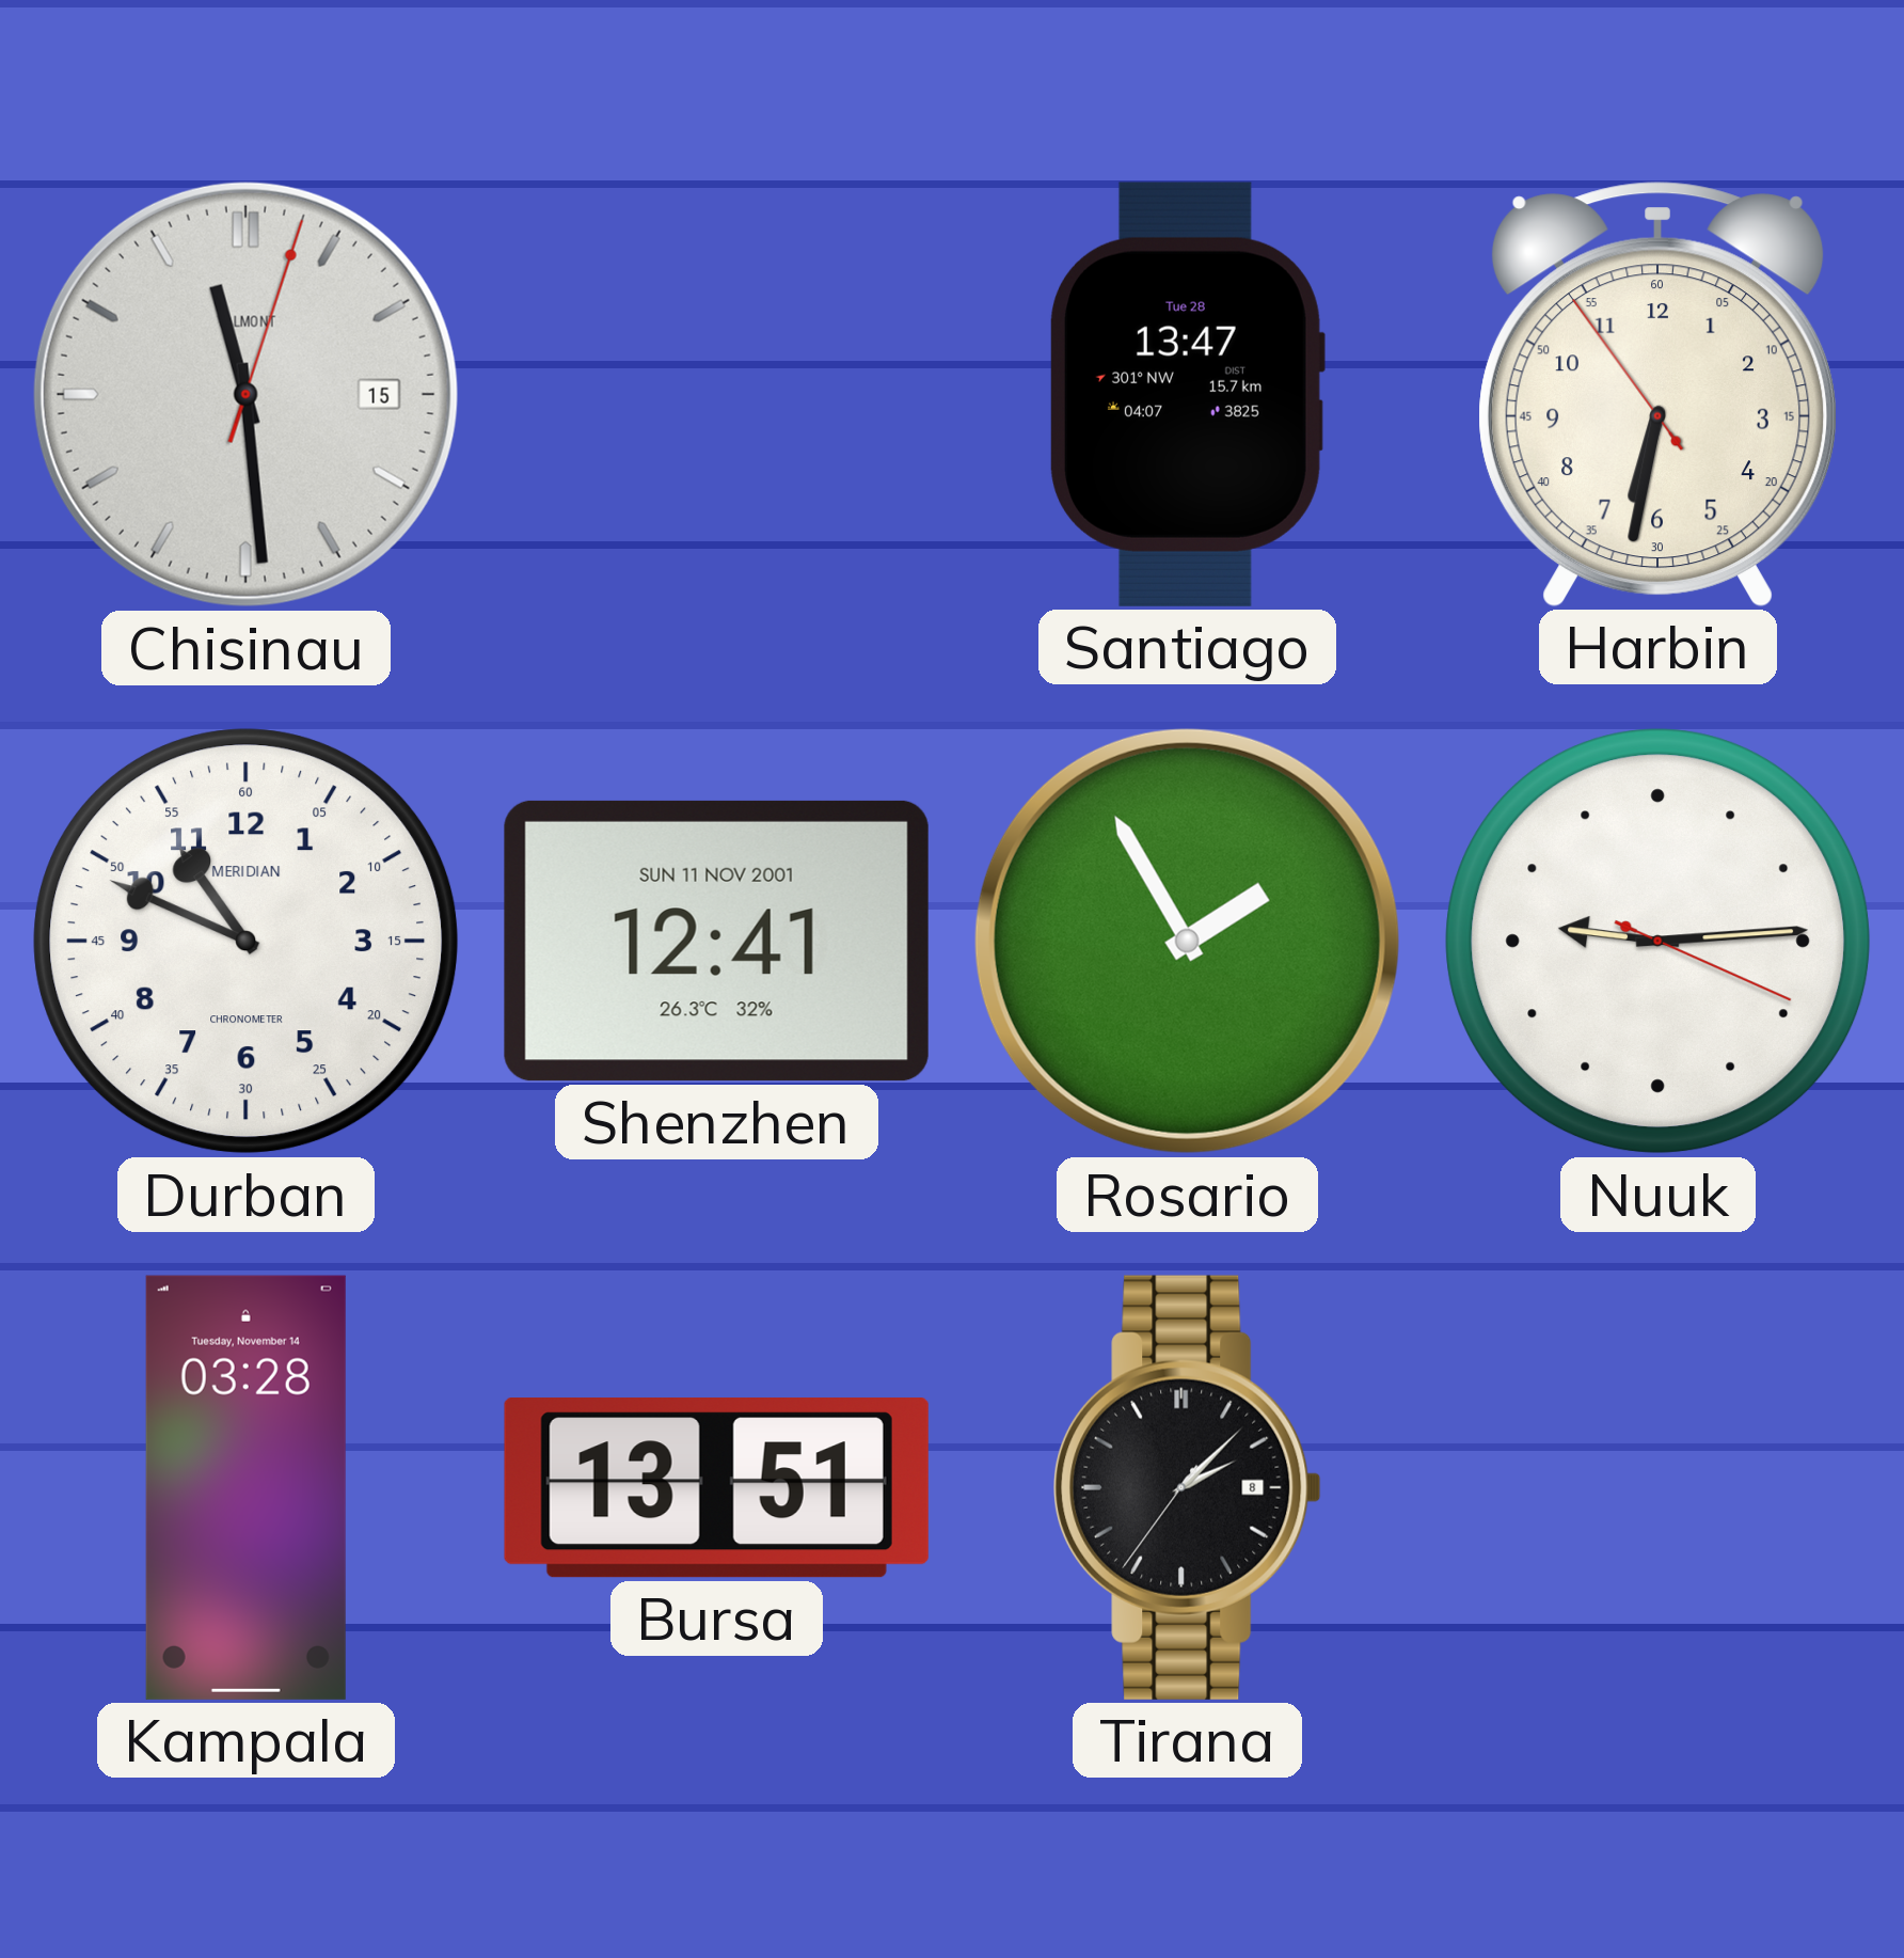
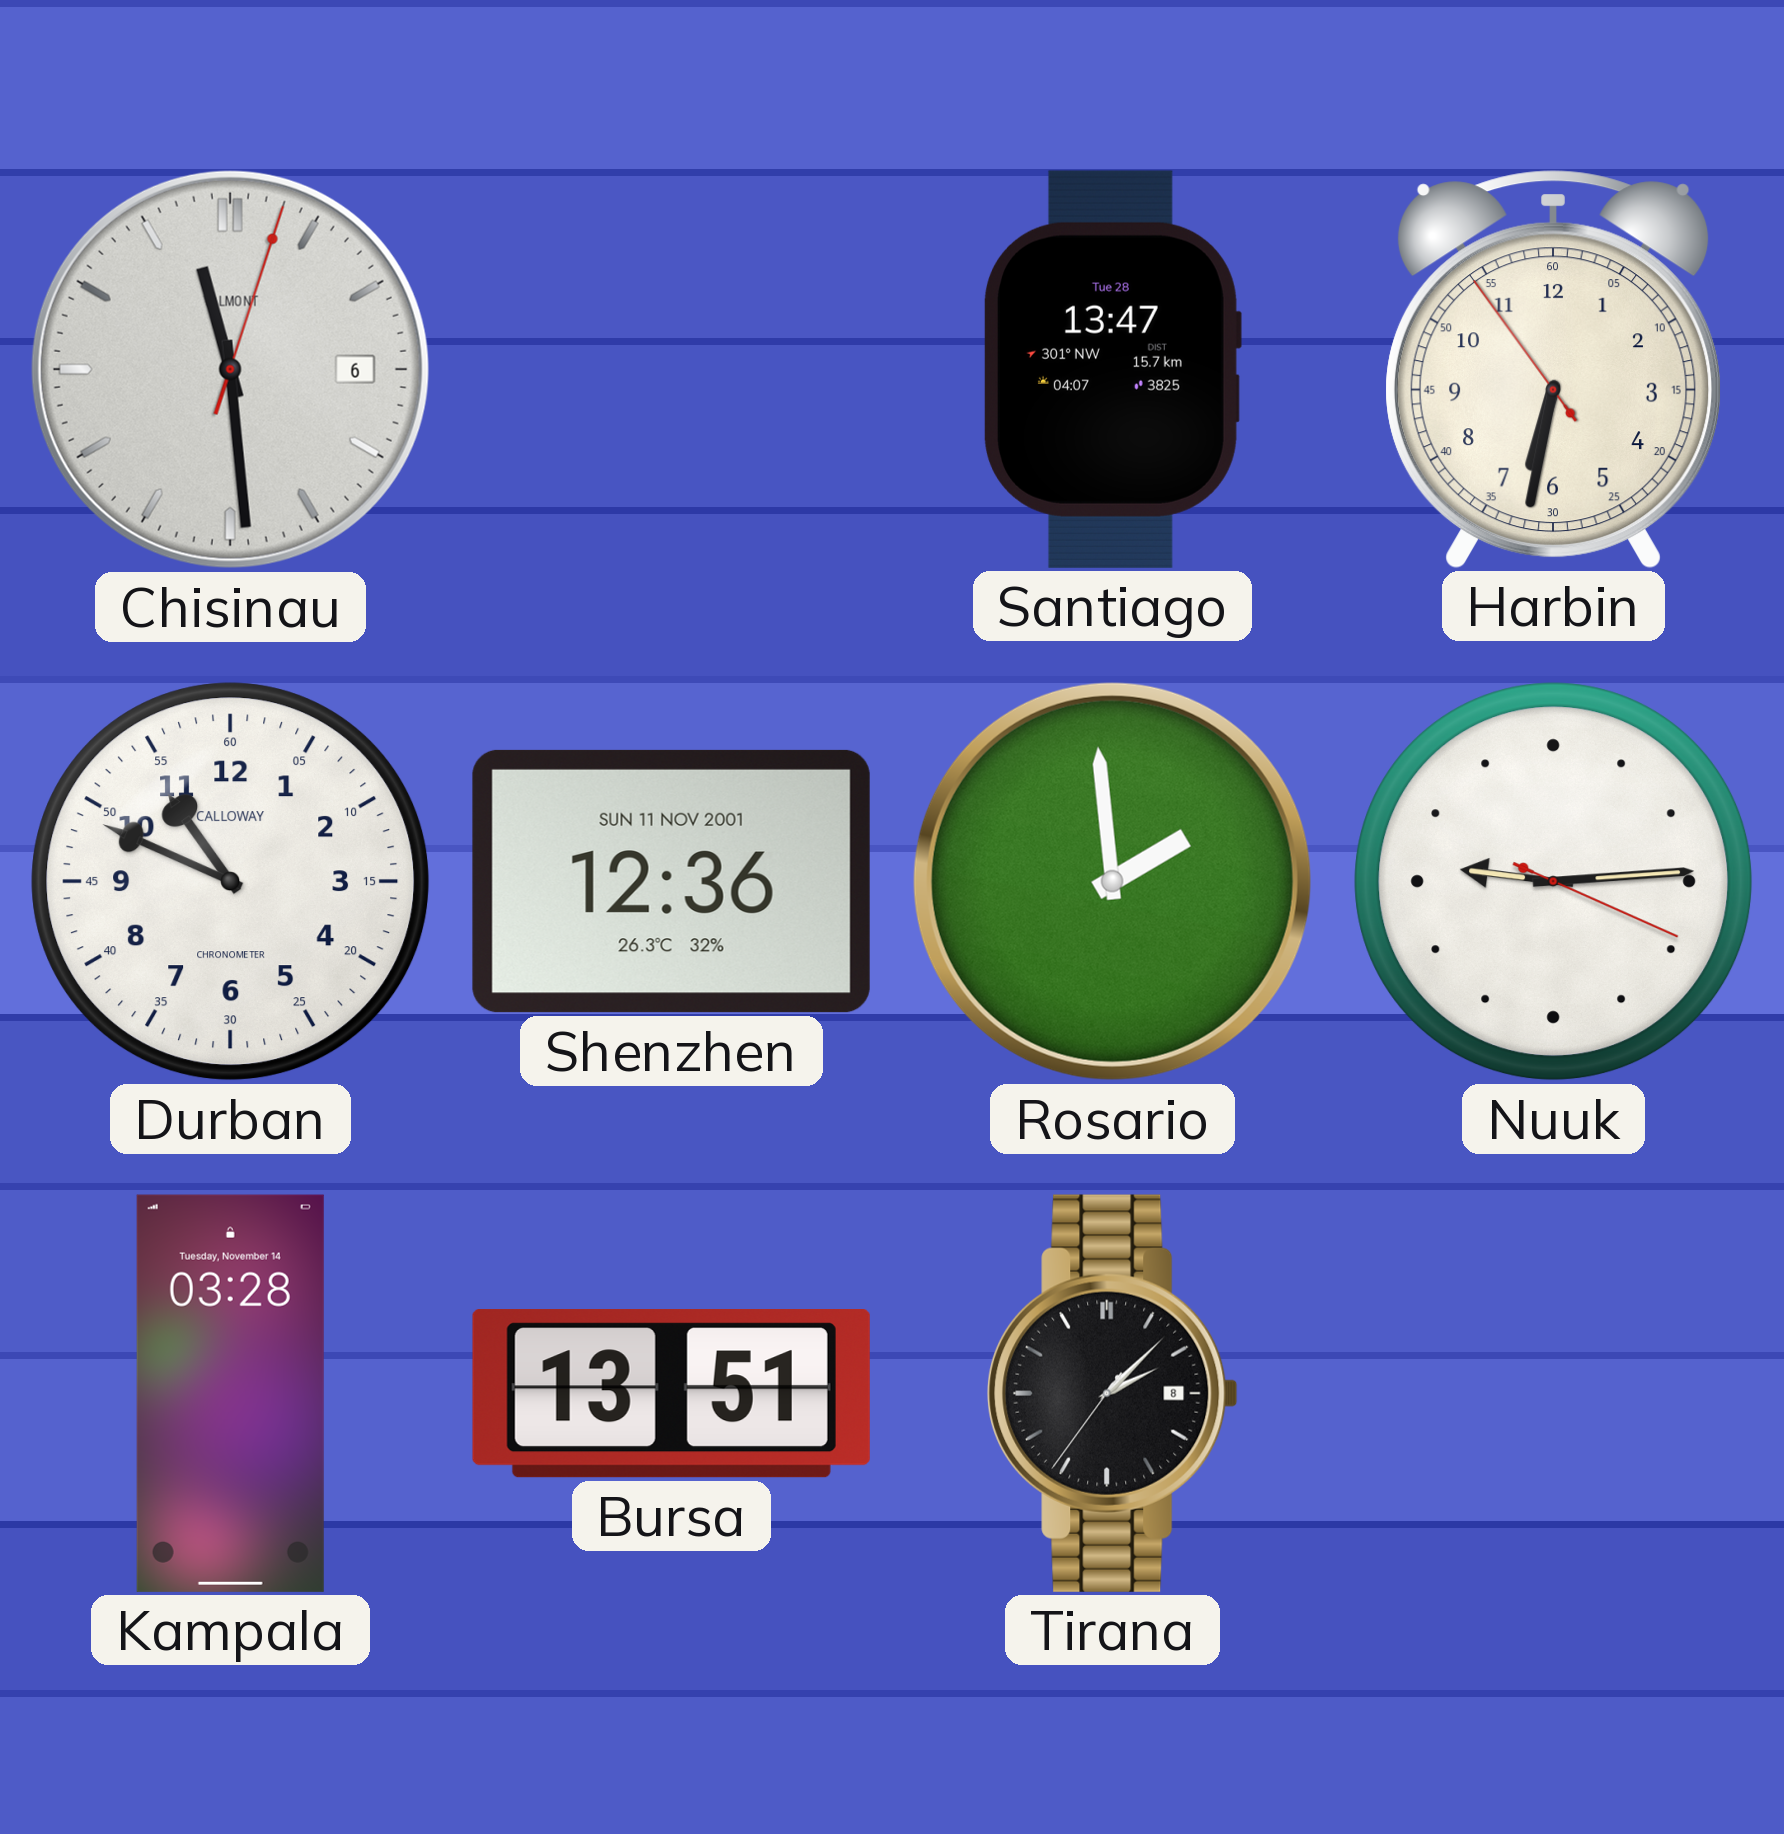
Chisinau date: 15 -> 6 (230, 369)
Durban brand: MERIDIAN -> CALLOWAY (231, 882)
Shenzhen: 12:41 -> 12:36 (671, 881)
Rosario: 1:55 -> 1:59 (1112, 881)
